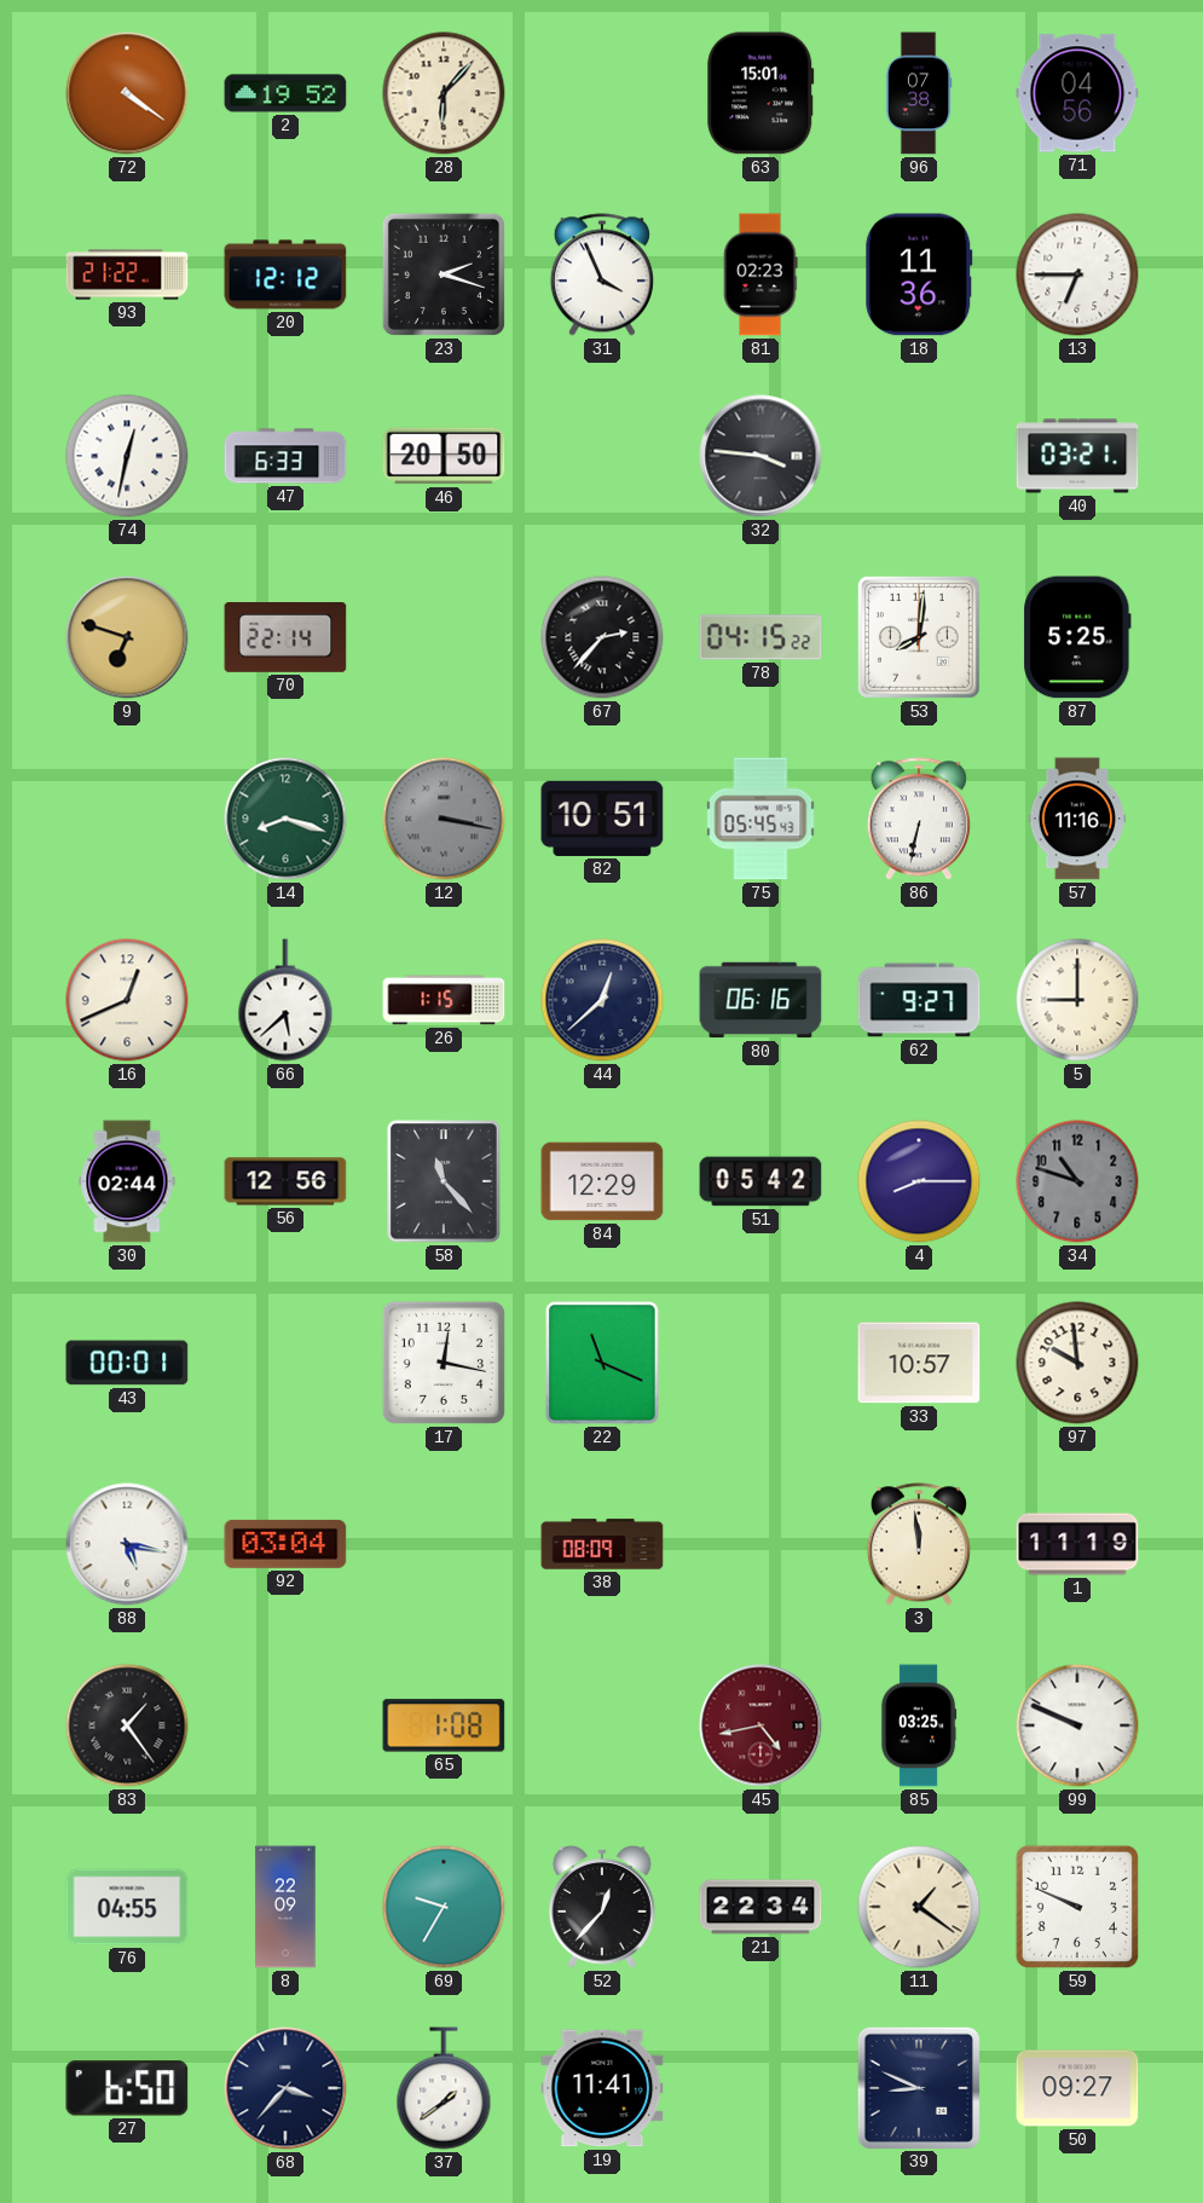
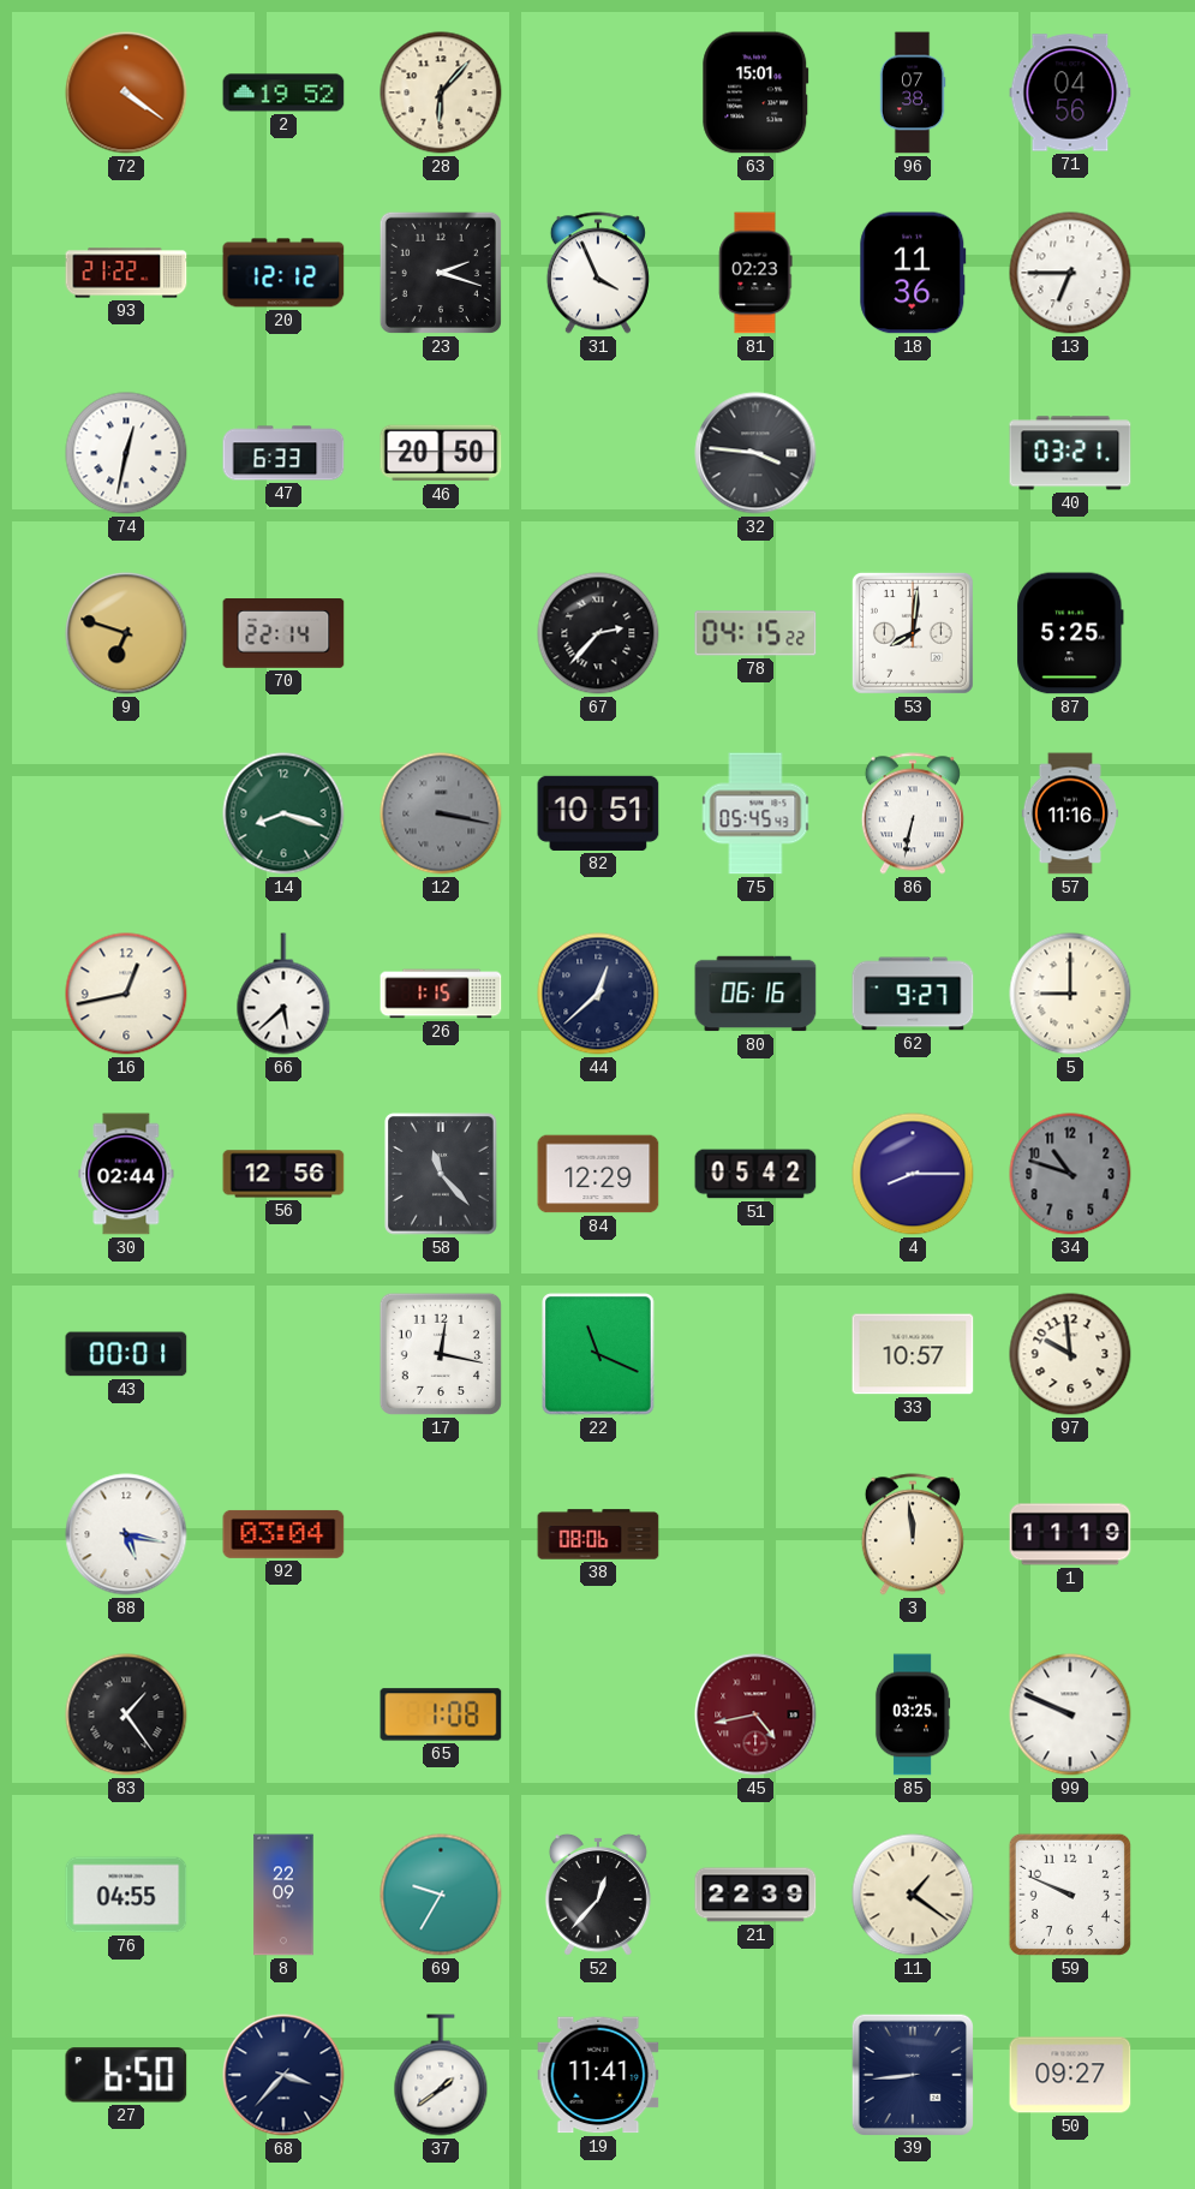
16: 12:41 -> 12:43 (126, 994)
38: 08:09 -> 08:06 (598, 1534)
21: 22:34 -> 22:39 (755, 1895)
39: 8:49 -> 8:44 (912, 2074)
